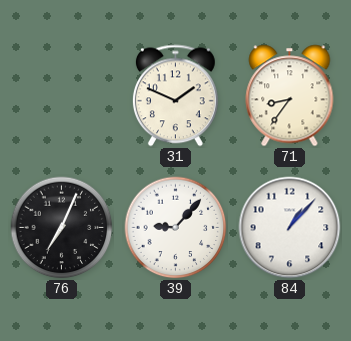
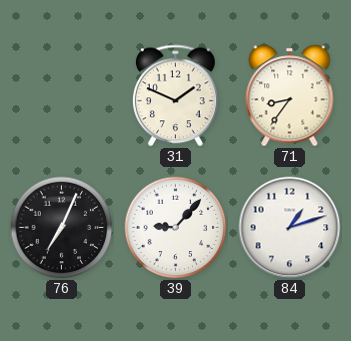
84: 1:07 -> 1:12 (290, 228)
